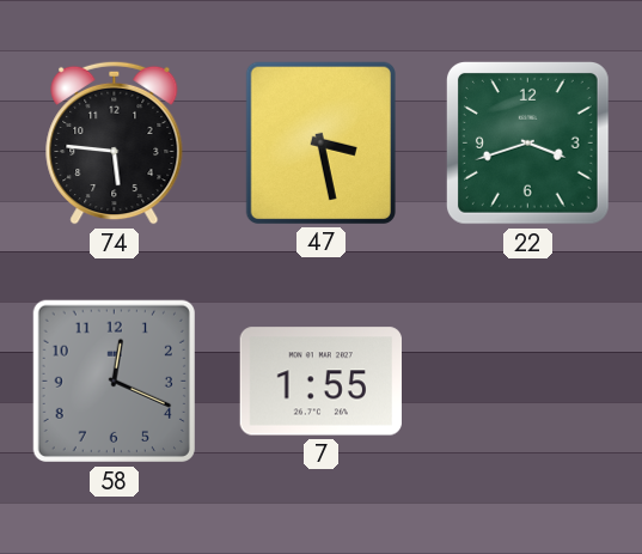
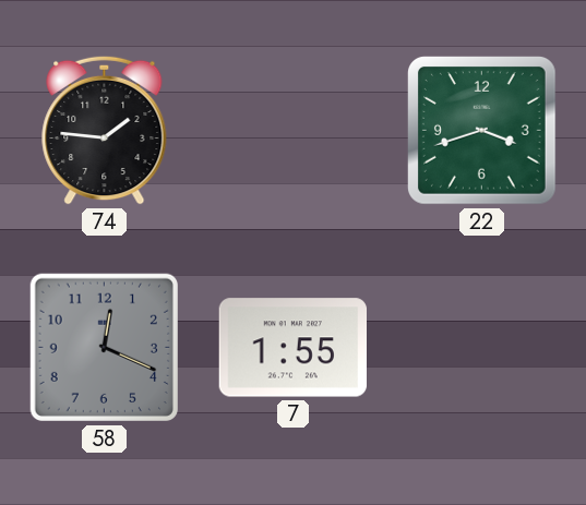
74: 5:46 -> 1:46 (105, 130)
47: 3:28 -> none (320, 142)
